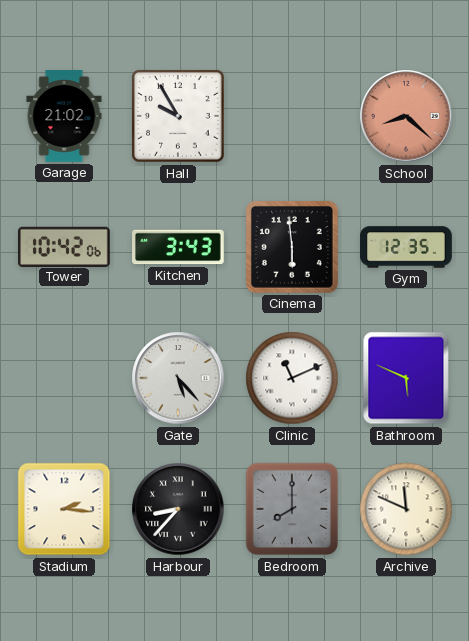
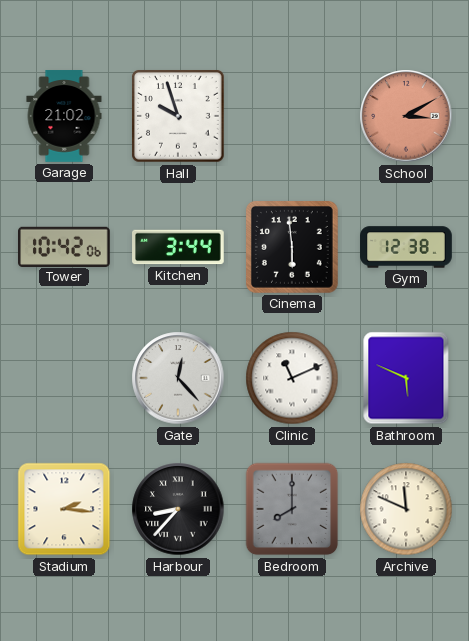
Hall: 9:55 -> 9:57 (179, 117)
School: 8:22 -> 3:10 (406, 116)
Kitchen: 3:43 -> 3:44 (178, 247)
Gym: 12:35 -> 12:38 (406, 247)
Gate: 5:23 -> 12:23 (178, 378)
